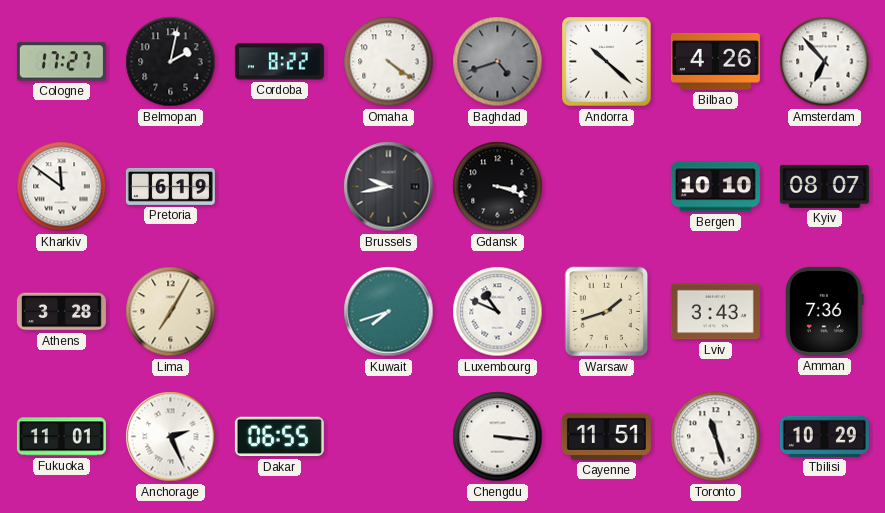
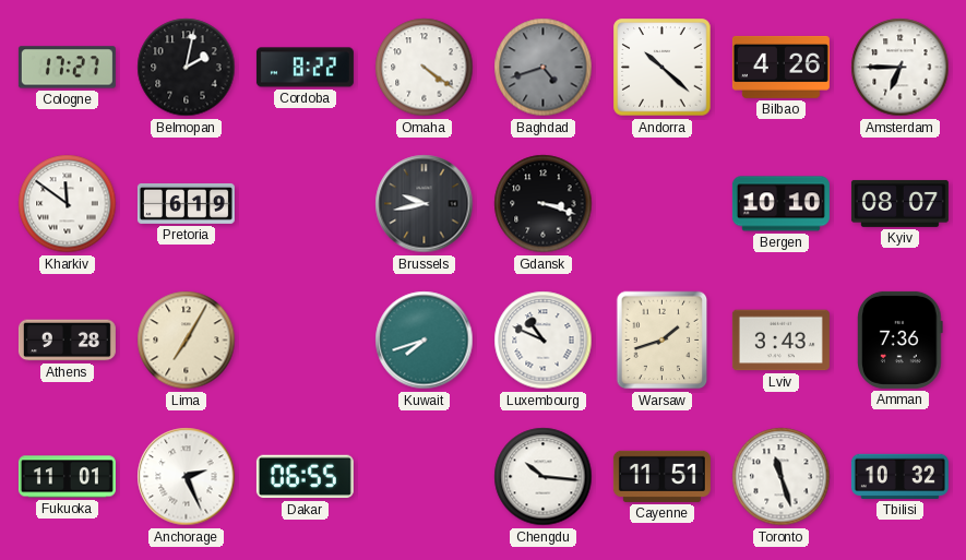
Amsterdam: 6:53 -> 6:45 (901, 68)
Athens: 3:28 -> 9:28 (67, 341)
Chengdu: 3:16 -> 10:16 (544, 477)
Tbilisi: 10:29 -> 10:32 (899, 476)
